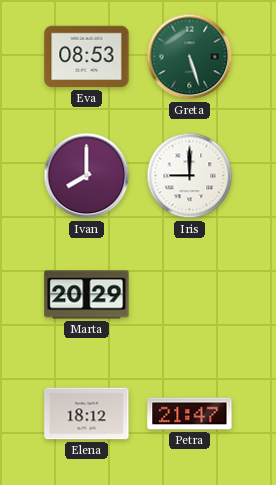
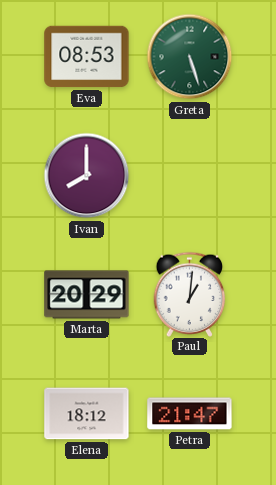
Iris: 9:00 -> none (190, 176)
Paul: none -> 1:01 (190, 294)
